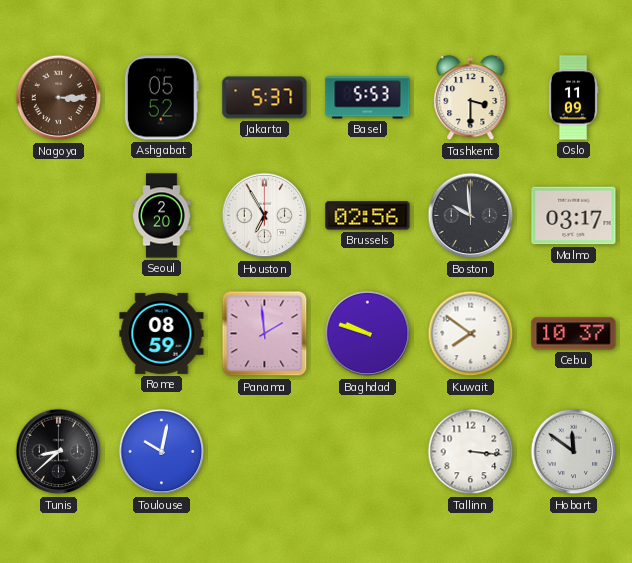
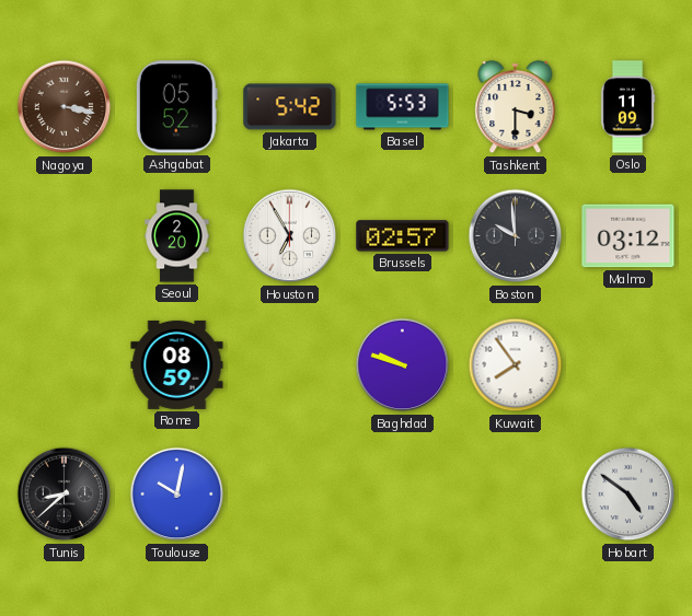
Nagoya: 3:15 -> 3:17 (65, 107)
Jakarta: 5:37 -> 5:42 (290, 107)
Brussels: 02:56 -> 02:57 (403, 236)
Malmo: 03:17 -> 03:12 (628, 236)
Panama: 1:59 -> none (265, 334)
Kuwait: 7:51 -> 7:54 (516, 365)
Cebu: 10:37 -> none (574, 334)
Tallinn: 3:16 -> none (471, 452)
Hobart: 11:51 -> 4:51 (628, 495)
